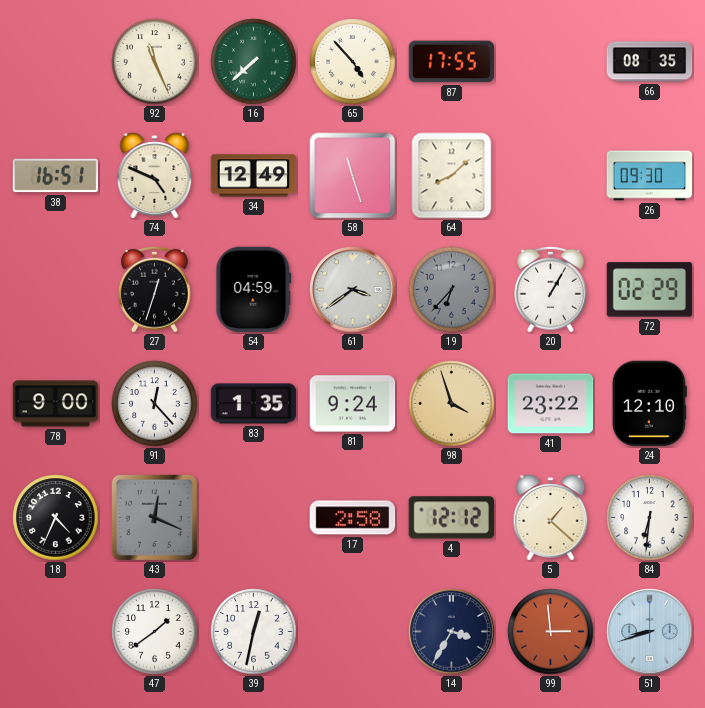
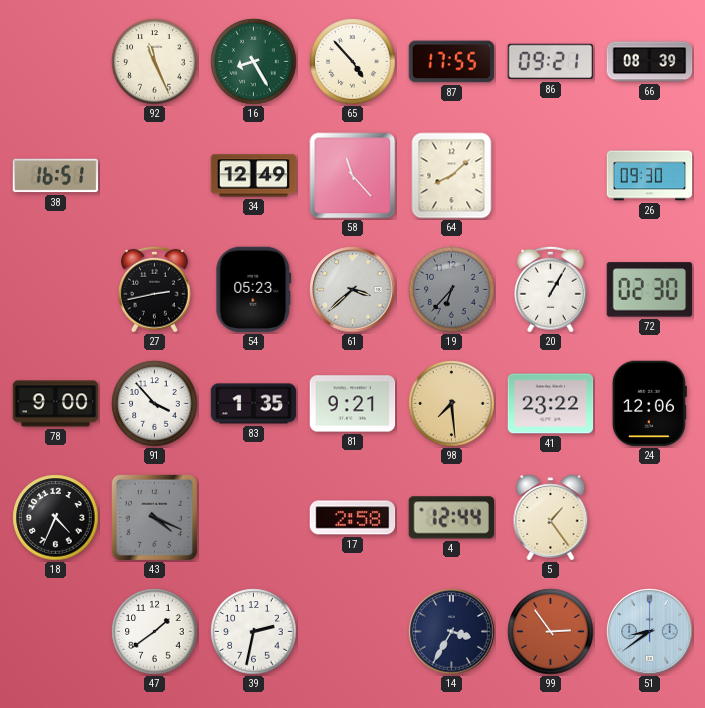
16: 7:38 -> 8:25 (254, 62)
86: none -> 09:21 (551, 62)
66: 08:35 -> 08:39 (650, 62)
74: 4:49 -> none (155, 176)
58: 11:27 -> 11:23 (353, 176)
27: 12:33 -> 2:43 (155, 289)
54: 04:59 -> 05:23 (254, 290)
61: 3:39 -> 3:38 (353, 290)
72: 02:29 -> 02:30 (650, 290)
91: 12:23 -> 3:53 (155, 404)
81: 9:24 -> 9:21 (353, 404)
98: 3:57 -> 7:29 (452, 404)
24: 12:10 -> 12:06 (649, 404)
43: 12:19 -> 4:19 (154, 517)
4: 12:12 -> 12:44 (451, 518)
5: 1:22 -> 1:24 (551, 518)
84: 6:31 -> none (650, 518)
39: 12:32 -> 2:32 (254, 632)
99: 2:59 -> 2:54 (551, 632)
51: 8:42 -> 8:39 (650, 632)
